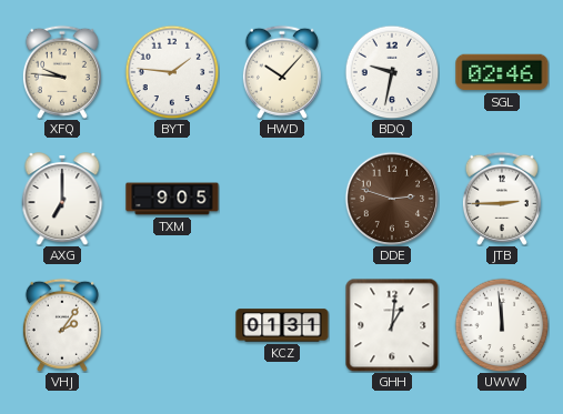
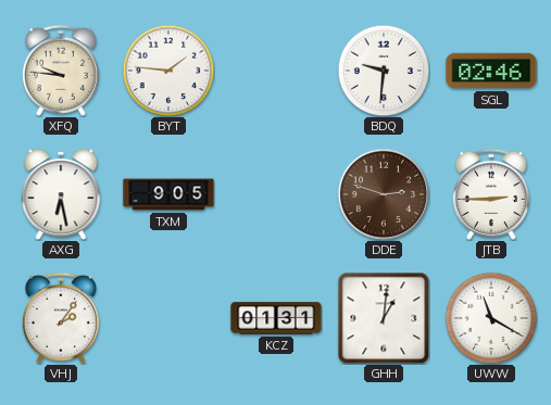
HWD: 10:07 -> none (282, 72)
BDQ: 9:32 -> 9:31 (384, 71)
AXG: 7:00 -> 6:28 (61, 194)
UWW: 11:59 -> 11:20 (491, 318)
